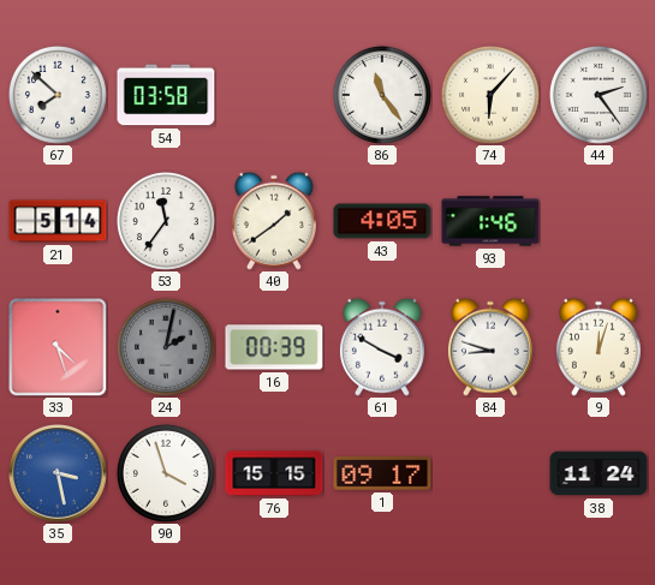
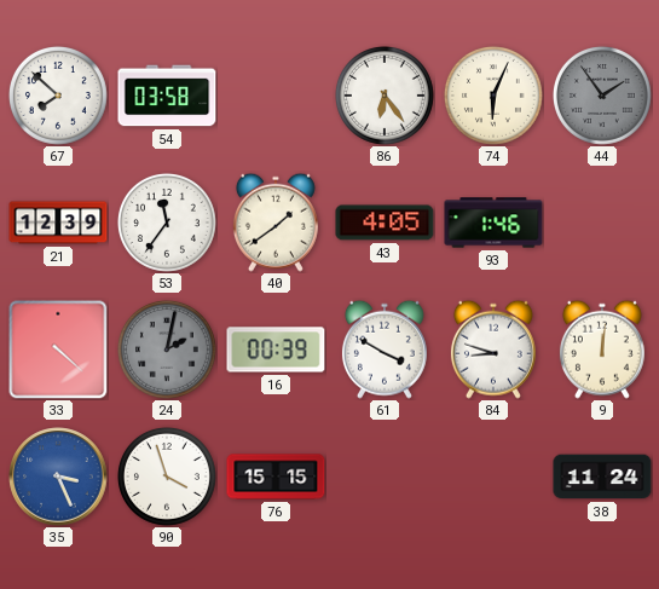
86: 11:24 -> 6:24 (385, 96)
74: 6:07 -> 6:04 (493, 96)
44: 2:24 -> 1:54 (602, 96)
44 dial: white -> grey (602, 96)
21: 5:14 -> 12:39 (58, 223)
33: 4:27 -> 4:22 (58, 350)
9: 12:03 -> 12:01 (602, 350)
35: 3:28 -> 3:26 (58, 477)
1: 09:17 -> none (382, 474)
